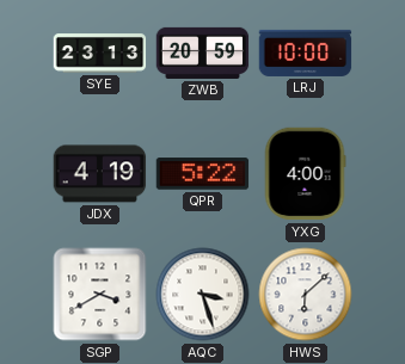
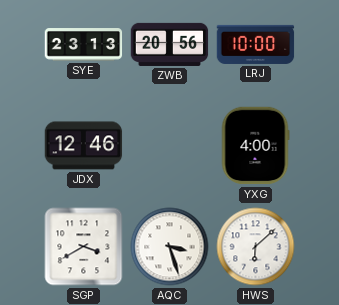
ZWB: 20:59 -> 20:56 (170, 44)
JDX: 4:19 -> 12:46 (84, 146)
QPR: 5:22 -> none (203, 174)
